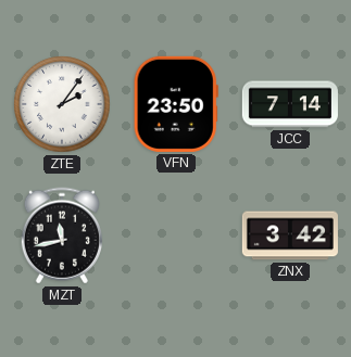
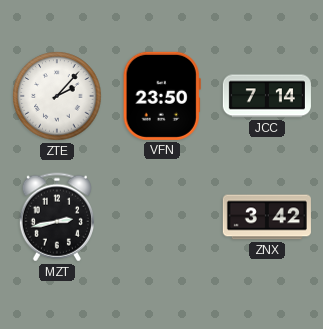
ZTE: 2:06 -> 2:07 (57, 96)
MZT: 11:43 -> 2:43 (57, 217)
